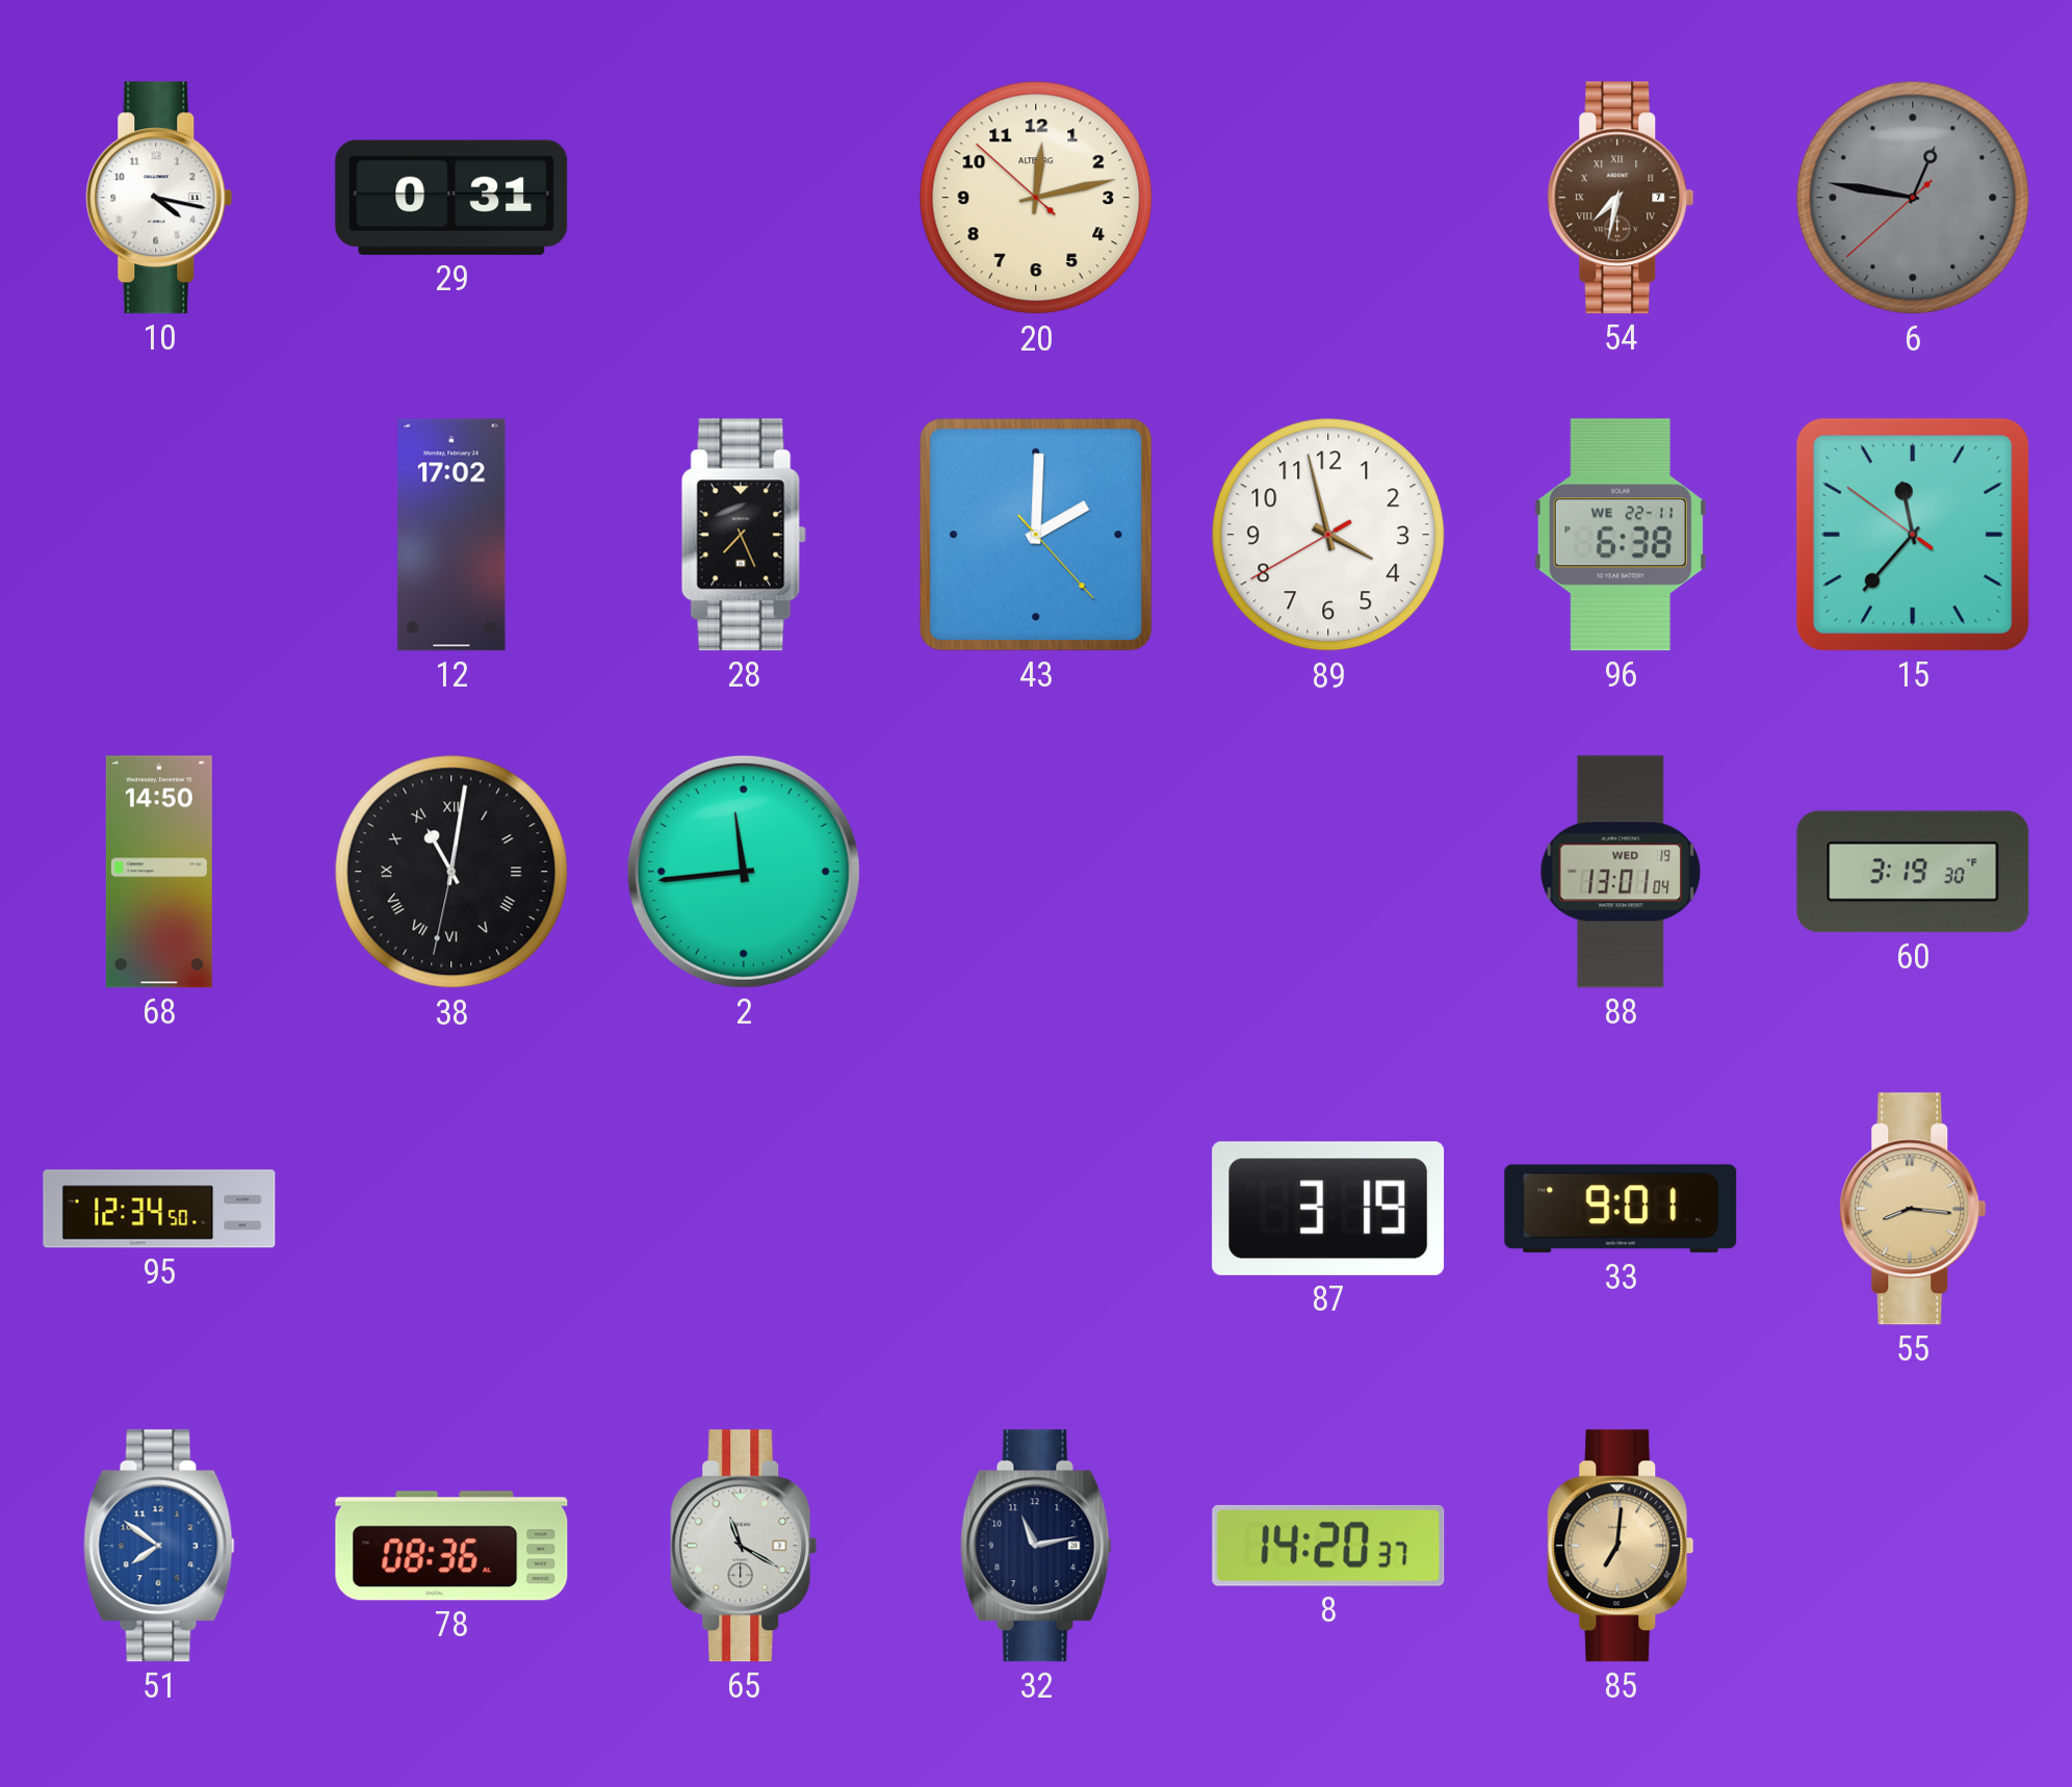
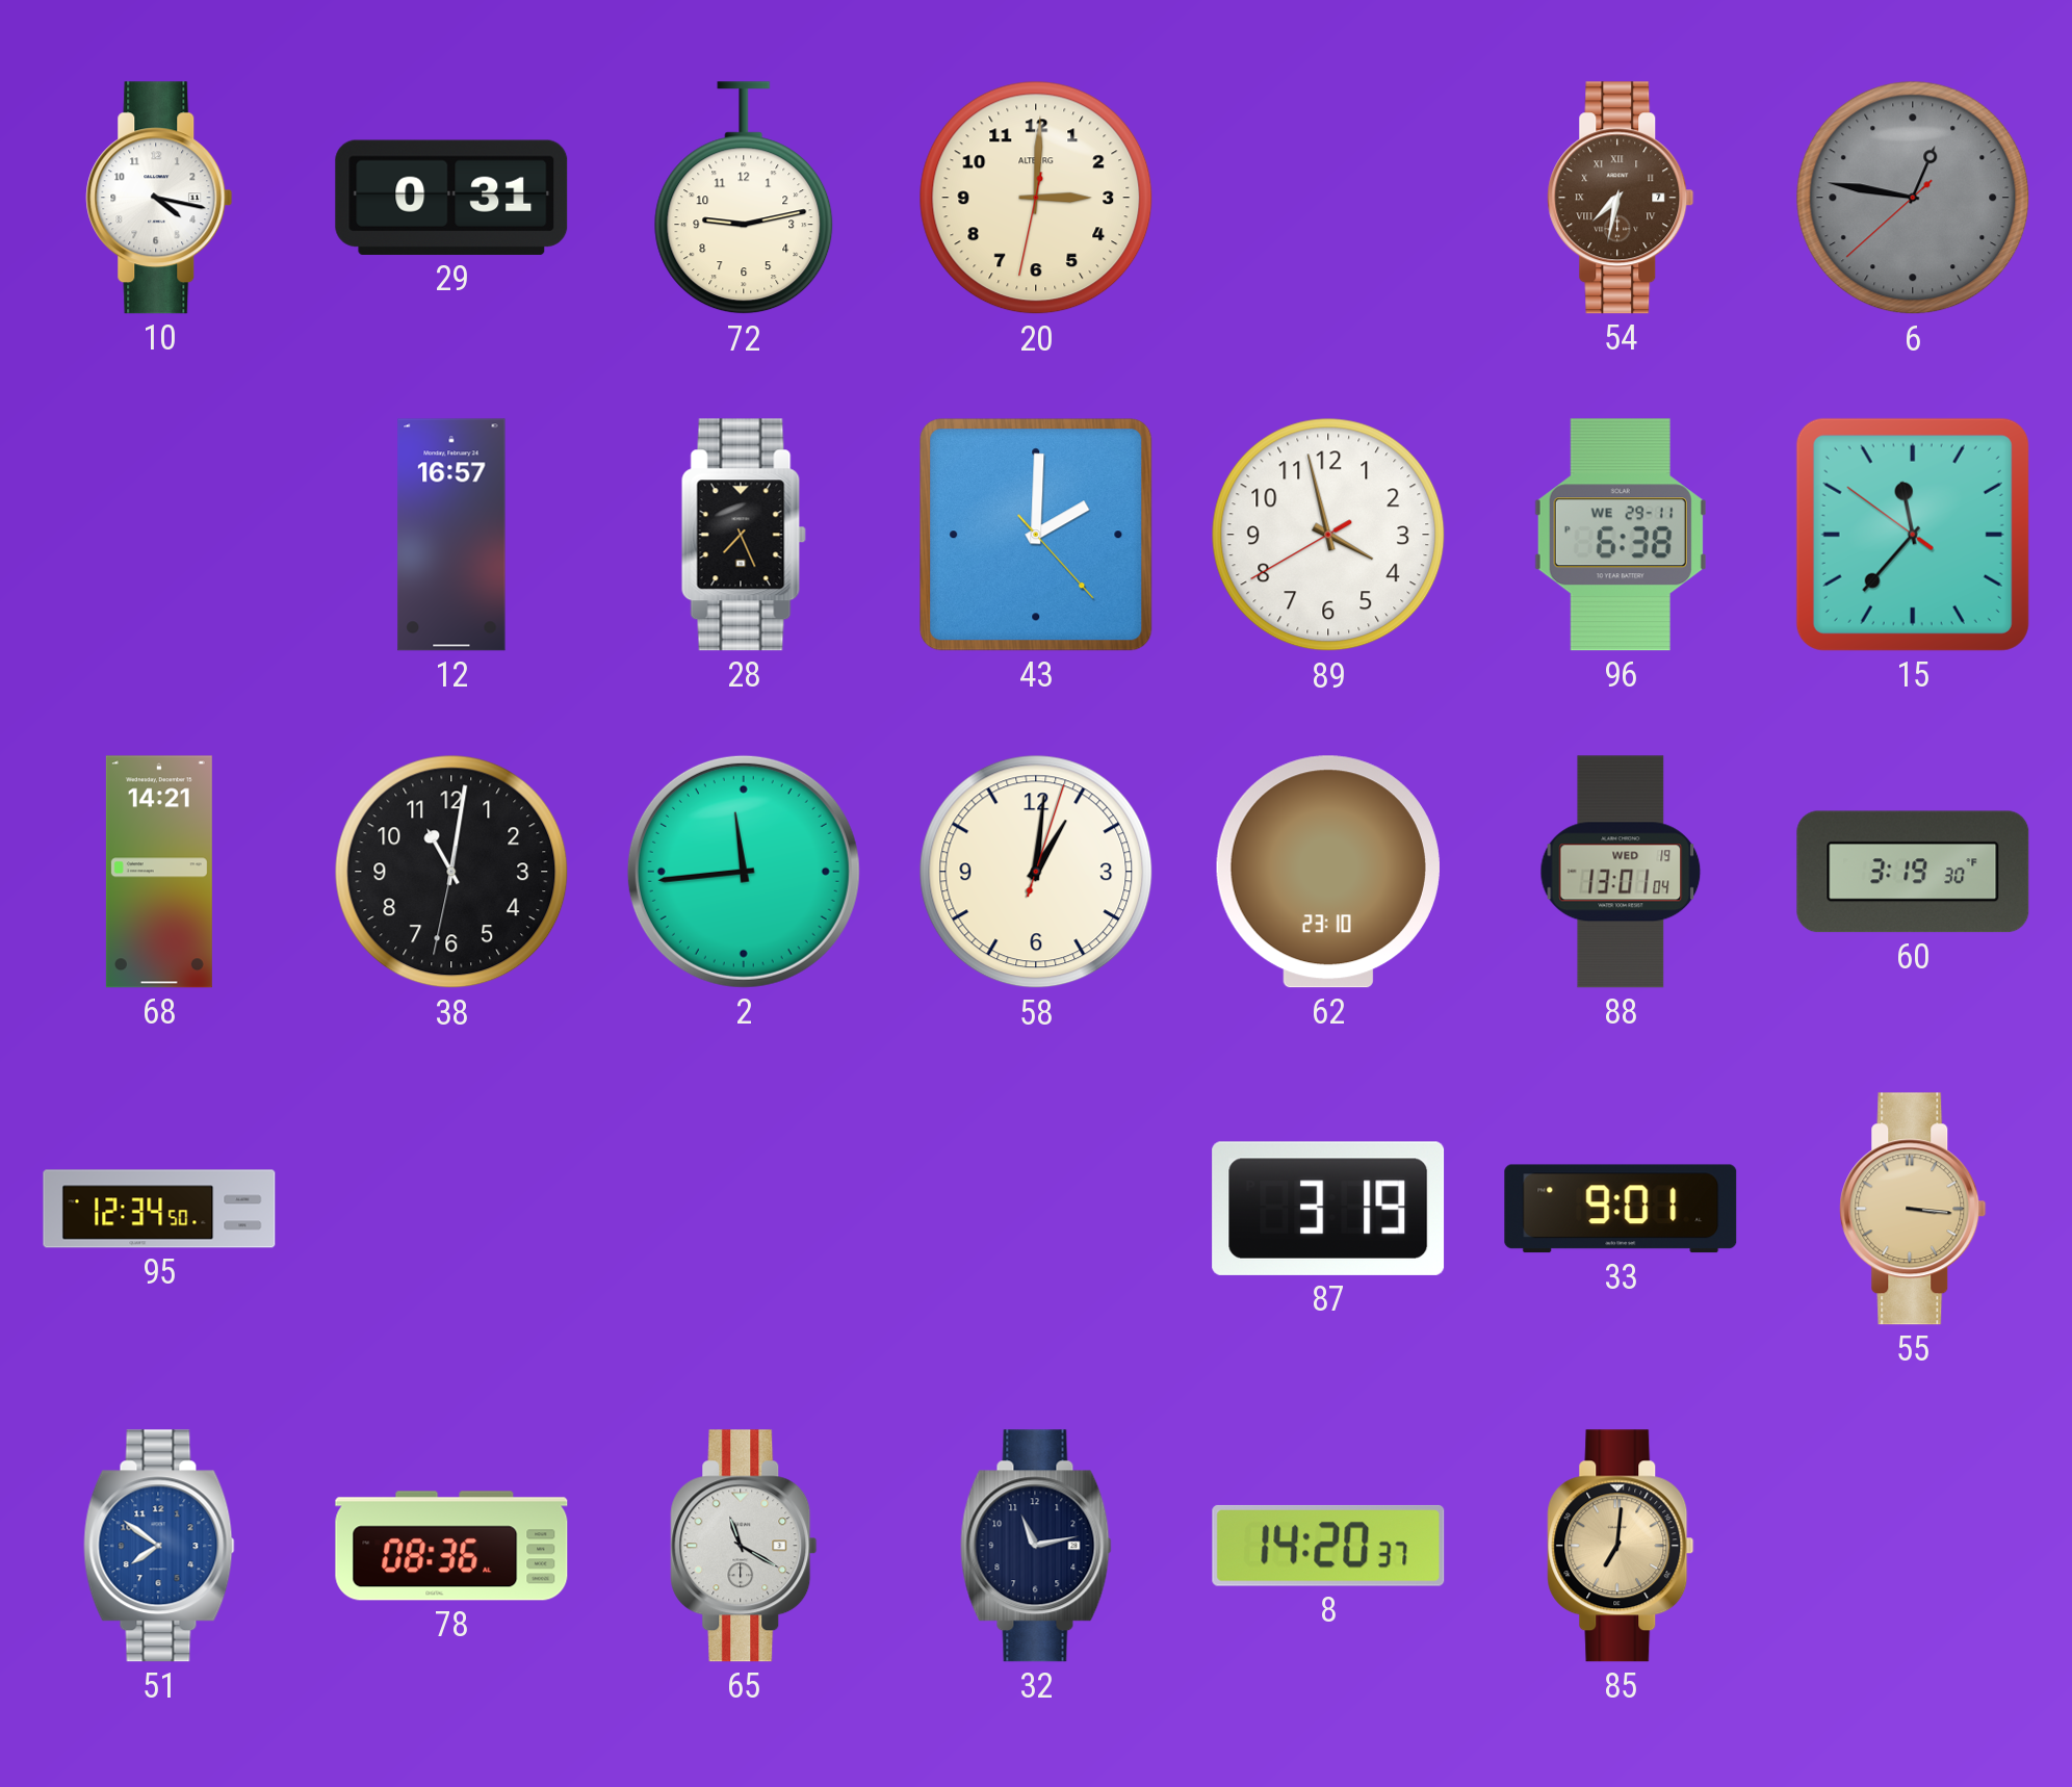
72: none -> 9:13 (744, 199)
20: 12:12 -> 3:00 (1036, 198)
12: 17:02 -> 16:57 (451, 535)
96 date: WE 22-11 -> WE 29-11 (1621, 535)
68: 14:50 -> 14:21 (159, 872)
38 numerals: Roman -> Arabic (451, 872)
58: none -> 1:01 (1036, 872)
62: none -> 23:10 (1328, 872)
55: 8:16 -> 3:16 (1913, 1209)
